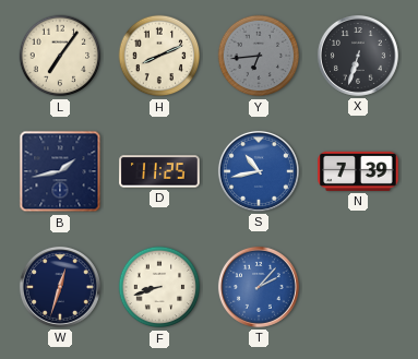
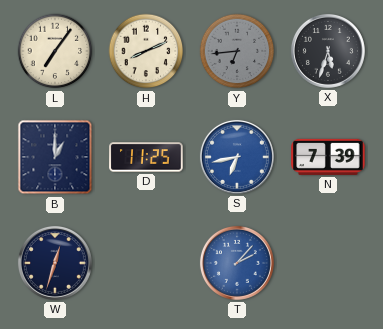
X: 6:33 -> 5:33 (328, 51)
B: 1:43 -> 1:00 (55, 157)
S: 10:43 -> 6:43 (237, 157)
F: 8:42 -> none (159, 287)
